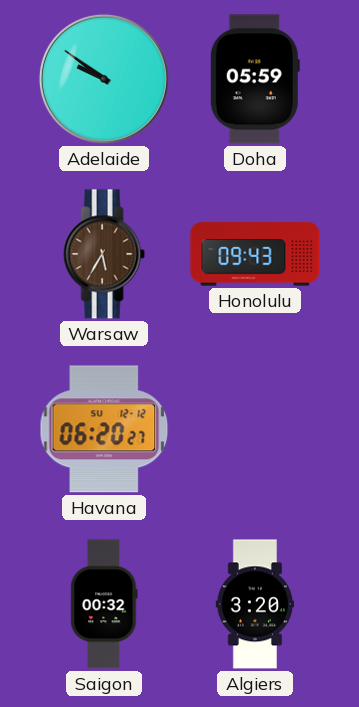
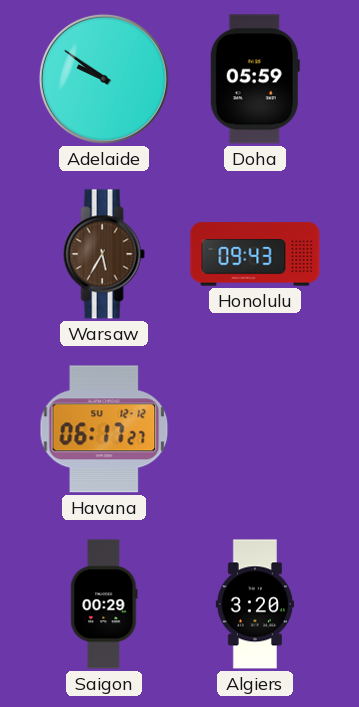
Havana: 06:20 -> 06:17 (104, 429)
Saigon: 00:32 -> 00:29 (104, 604)
